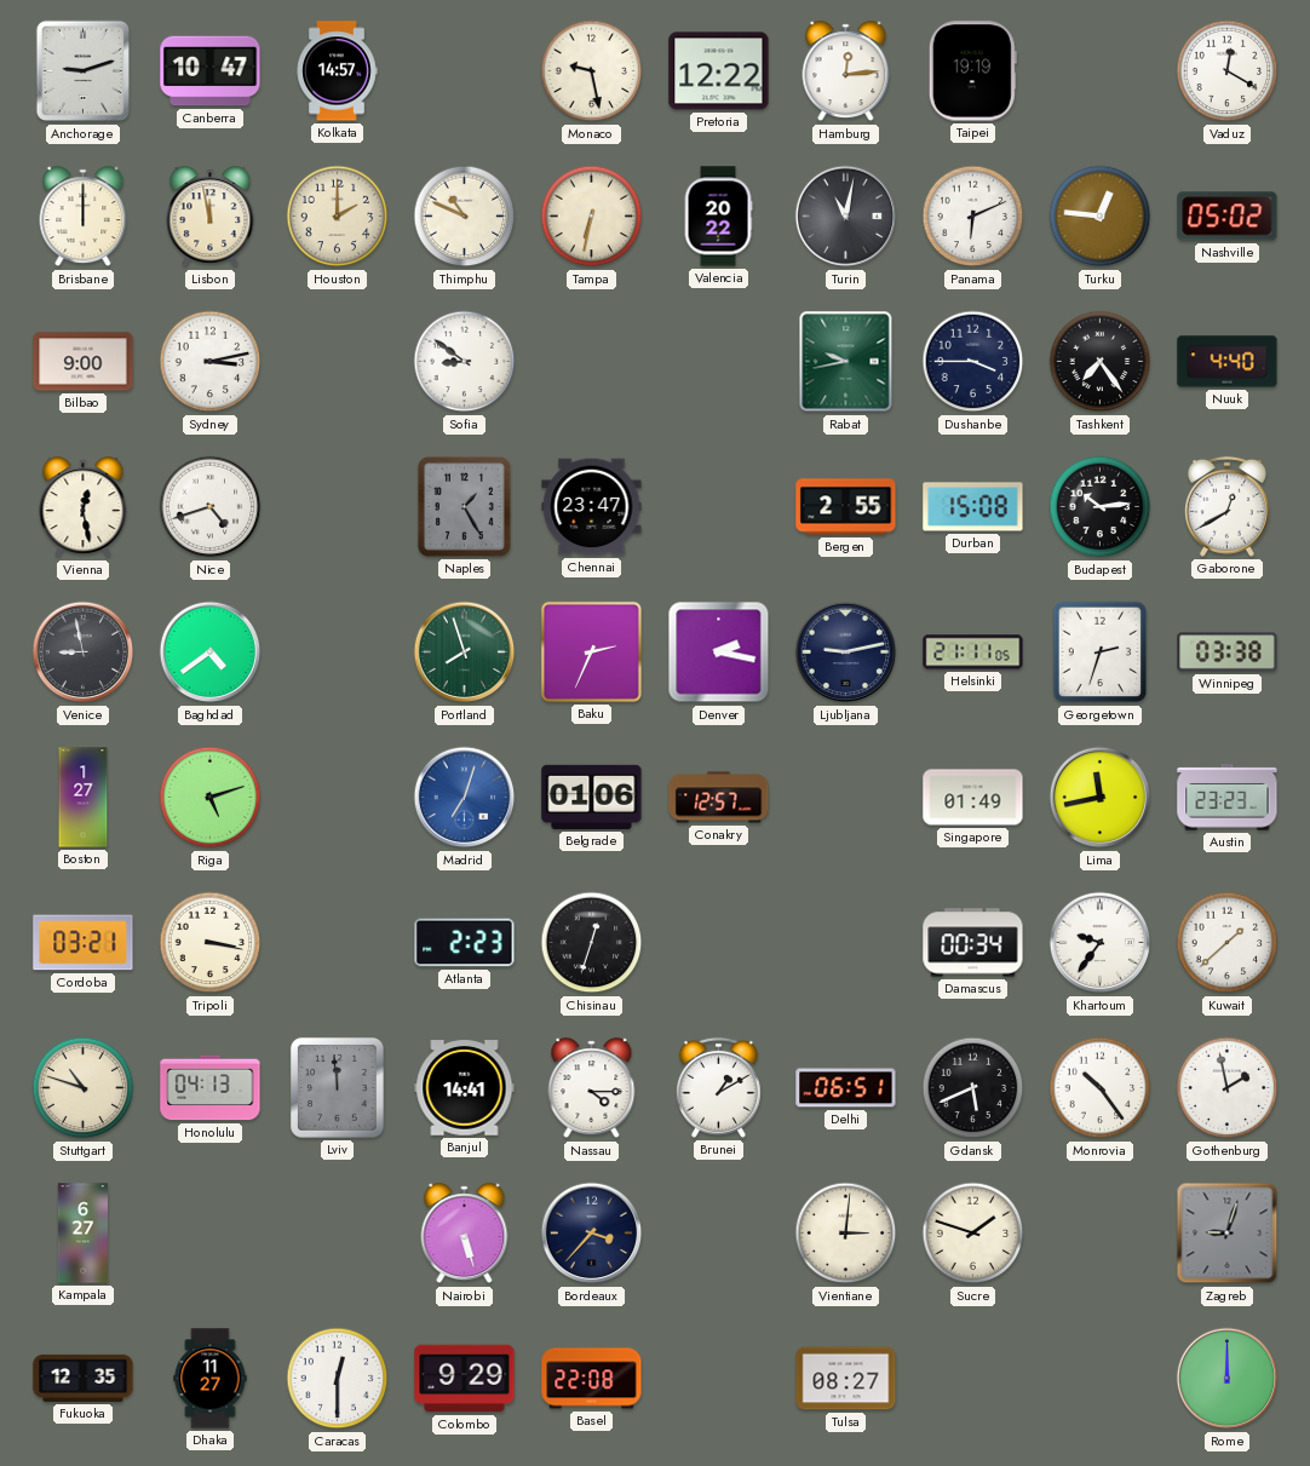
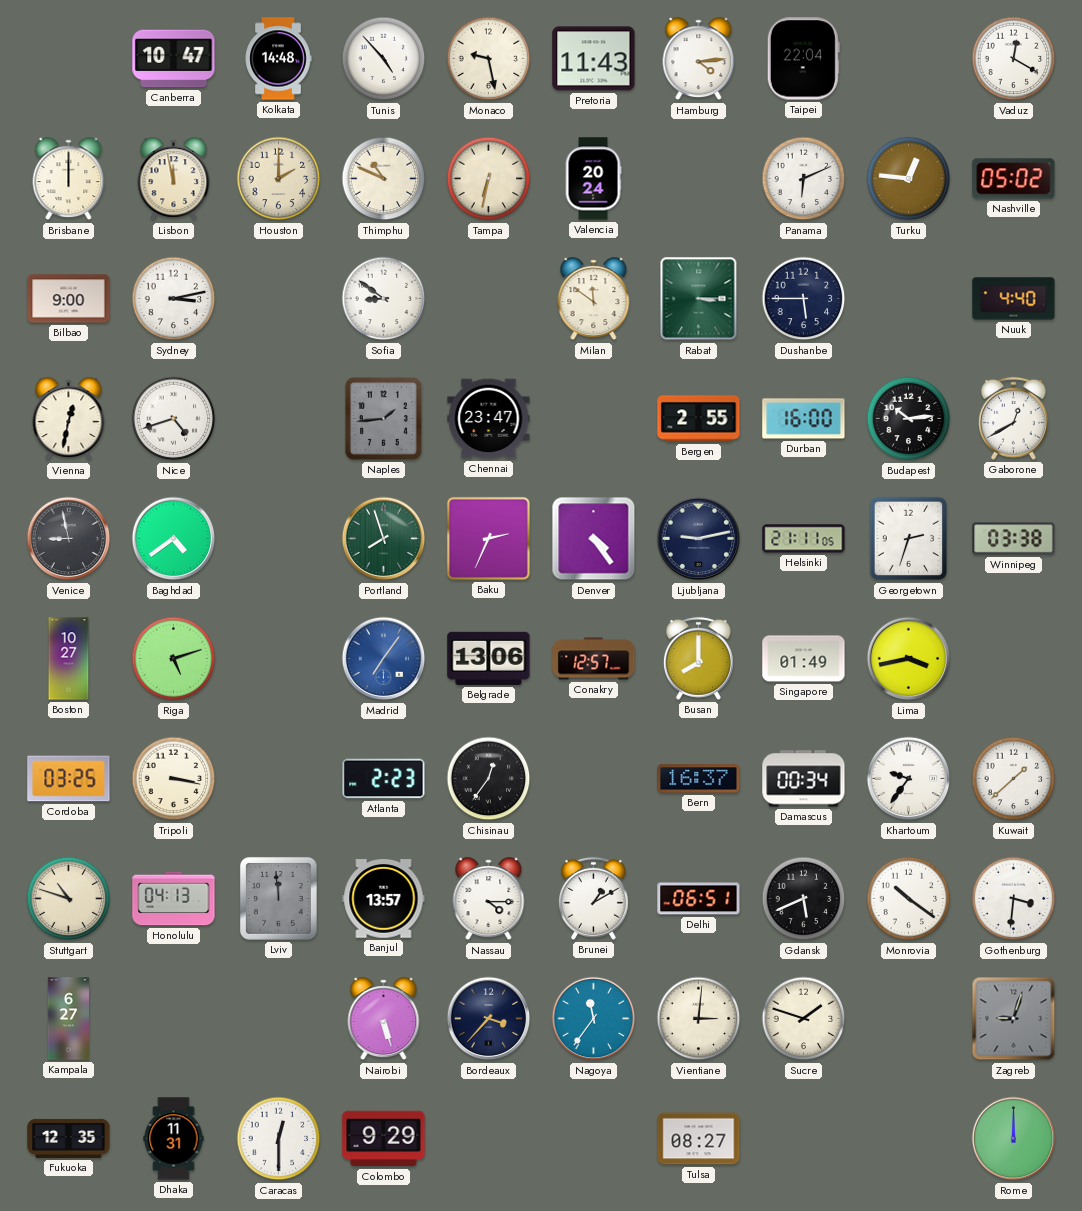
Anchorage: 9:12 -> none (84, 71)
Kolkata: 14:57 -> 14:48 (278, 59)
Tunis: none -> 4:53 (384, 59)
Pretoria: 12:22 -> 11:43 (594, 59)
Hamburg: 12:14 -> 4:14 (699, 59)
Taipei: 19:19 -> 22:04 (803, 59)
Valencia: 20:22 -> 20:24 (593, 179)
Turin: 11:02 -> none (846, 217)
Milan: none -> 11:51 (594, 299)
Rabat: 9:43 -> 3:15 (699, 299)
Dushanbe: 3:45 -> 5:45 (804, 299)
Tashkent: 7:24 -> none (1101, 362)
Vienna: 12:28 -> 12:32 (69, 419)
Naples: 1:25 -> 1:44 (383, 418)
Durban: 15:08 -> 16:00 (804, 419)
Denver: 2:17 -> 4:24 (594, 539)
Boston: 1:27 -> 10:27 (69, 659)
Madrid: 7:03 -> 7:06 (384, 659)
Belgrade: 01:06 -> 13:06 (489, 658)
Busan: none -> 8:00 (698, 658)
Lima: 11:43 -> 3:43 (909, 659)
Austin: 23:23 -> none (1228, 798)
Cordoba: 03:21 -> 03:25 (69, 779)
Chisinau: 12:33 -> 12:36 (489, 779)
Bern: none -> 16:37 (699, 779)
Banjul: 14:41 -> 13:57 (384, 899)
Monrovia: 10:24 -> 10:21 (909, 899)
Gothenburg: 1:58 -> 3:31 (1014, 899)
Nagoya: none -> 11:36 (594, 1019)
Dhaka: 11:27 -> 11:31 (174, 1139)
Basel: 22:08 -> none (592, 1379)
